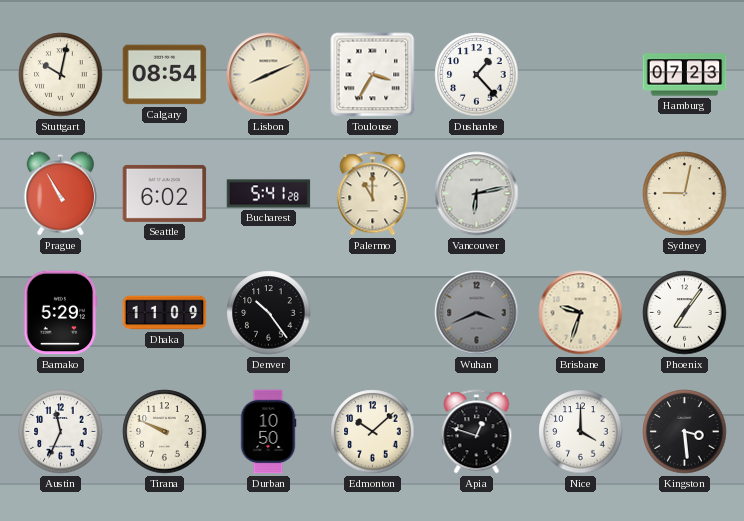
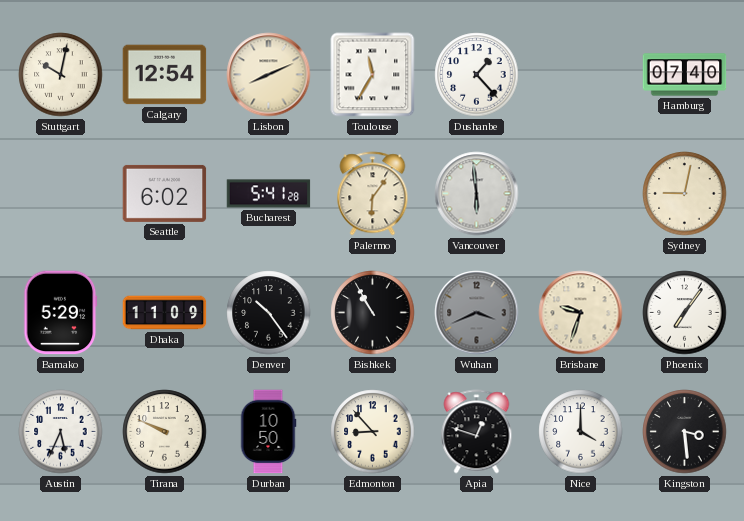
Calgary: 08:54 -> 12:54 (165, 75)
Toulouse: 3:35 -> 11:35 (373, 75)
Hamburg: 07:23 -> 07:40 (685, 75)
Prague: 10:55 -> none (60, 194)
Palermo: 11:00 -> 6:06 (373, 194)
Vancouver: 6:13 -> 5:59 (477, 194)
Bishkek: none -> 10:55 (373, 313)
Austin: 11:34 -> 5:34 (61, 432)
Edmonton: 10:08 -> 8:53 (373, 432)
